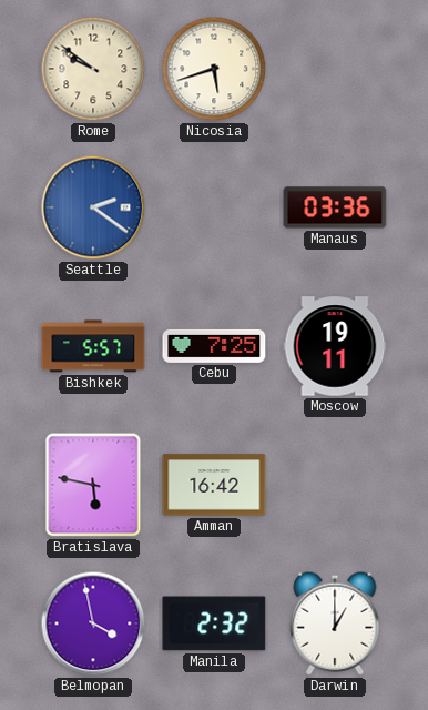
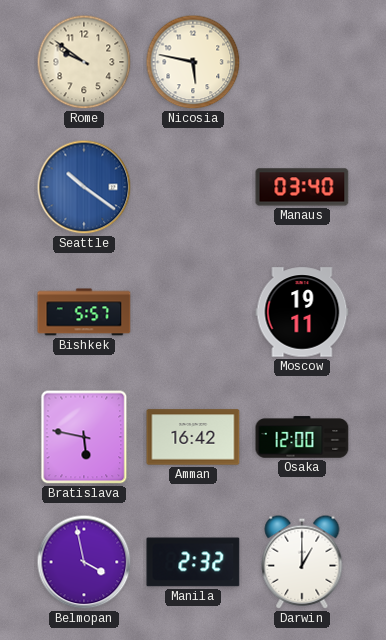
Nicosia: 5:42 -> 5:47 (193, 62)
Seattle: 2:21 -> 10:21 (84, 187)
Manaus: 03:36 -> 03:40 (302, 187)
Cebu: 7:25 -> none (214, 346)
Osaka: none -> 12:00 (302, 437)
